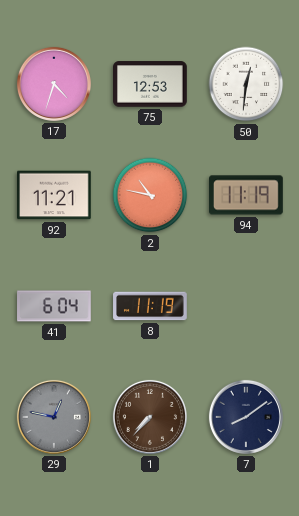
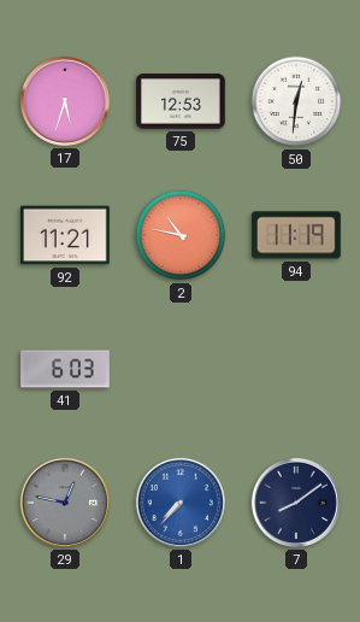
17: 4:33 -> 5:33 (65, 101)
41: 6:04 -> 6:03 (65, 369)
8: 11:19 -> none (150, 306)
1 dial: brown -> blue (181, 503)
